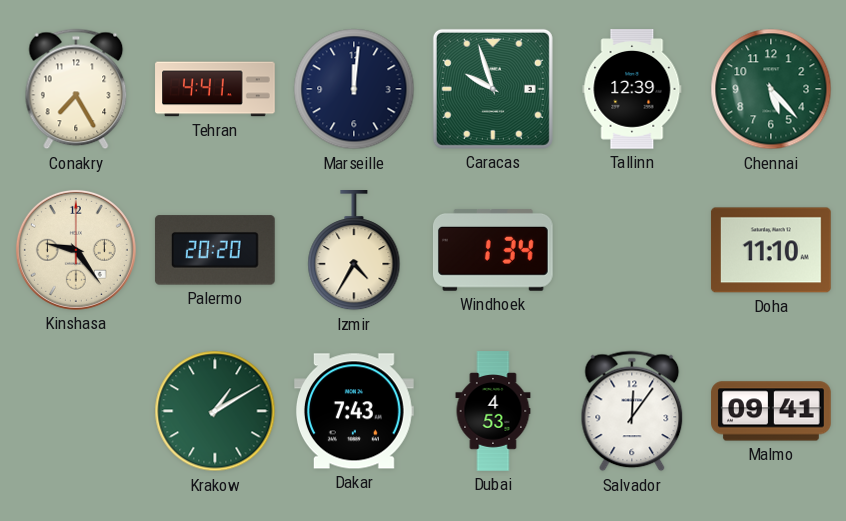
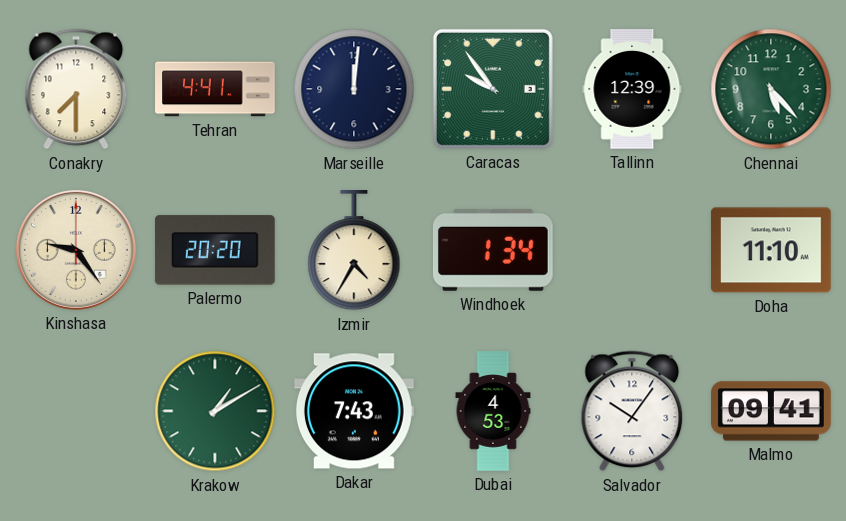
Conakry: 7:25 -> 7:30 (76, 89)
Caracas: 9:57 -> 9:54 (493, 89)
Salvador: 12:06 -> 10:06 (632, 411)
